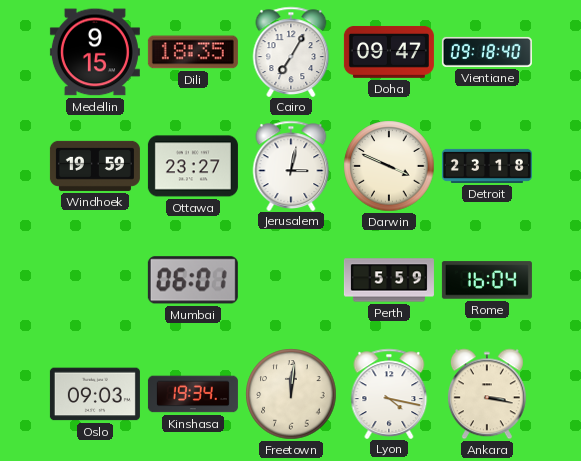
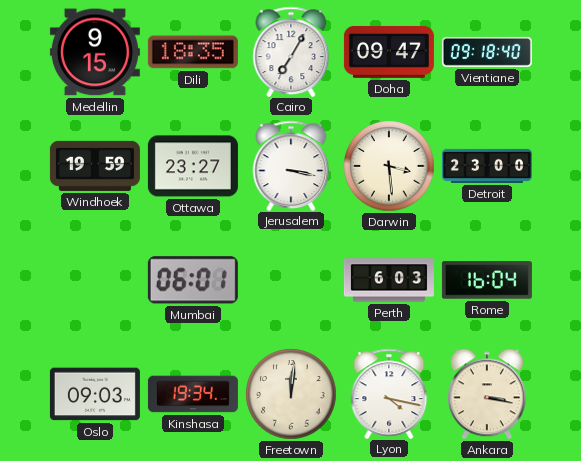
Jerusalem: 3:02 -> 3:17 (291, 165)
Darwin: 3:49 -> 3:29 (389, 166)
Detroit: 23:18 -> 23:00 (487, 166)
Perth: 5:59 -> 6:03 (389, 280)
